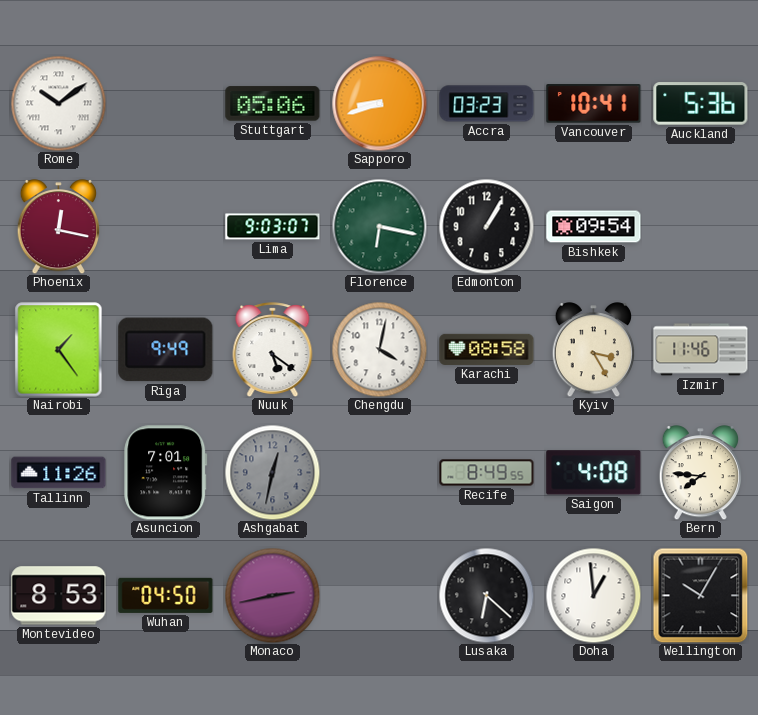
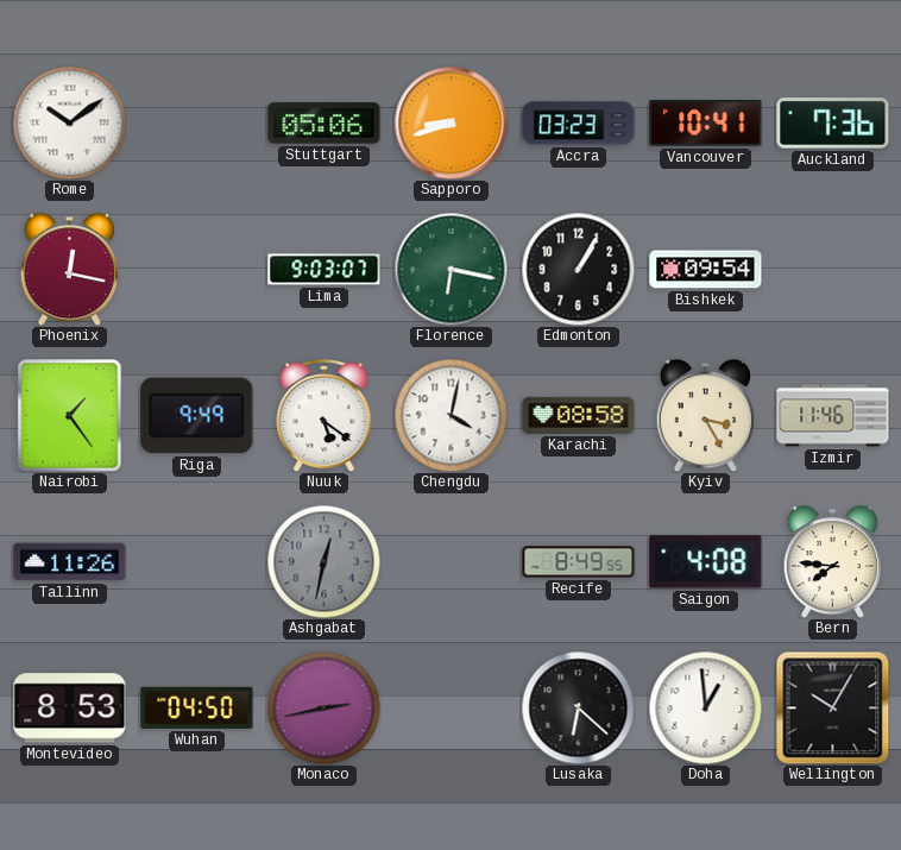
Auckland: 5:36 -> 7:36 (833, 124)
Asuncion: 7:01 -> none (166, 473)
